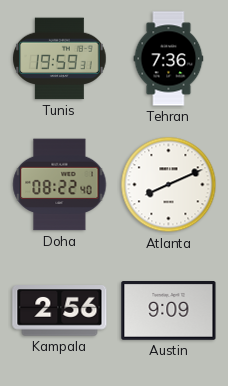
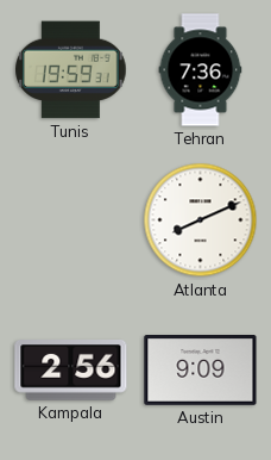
Doha: 08:22 -> none (60, 185)
